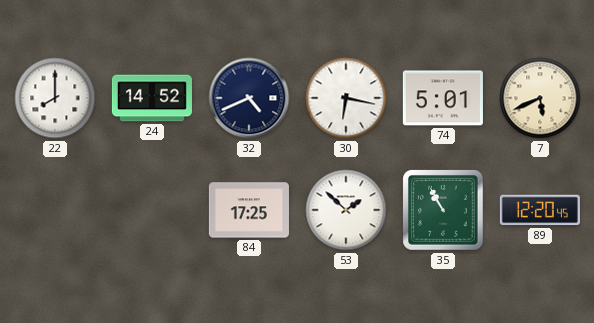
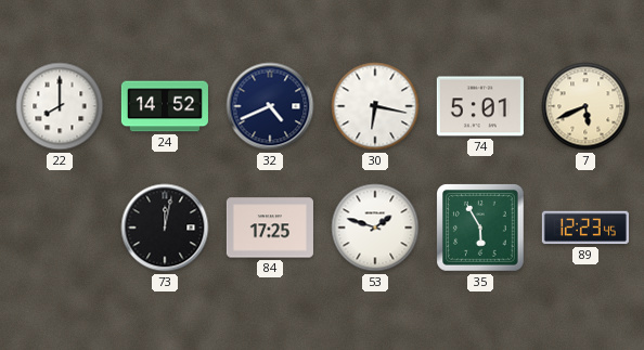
73: none -> 12:02 (165, 228)
53: 1:52 -> 1:48 (375, 228)
35: 10:55 -> 5:55 (480, 228)
89: 12:20 -> 12:23 (585, 228)
